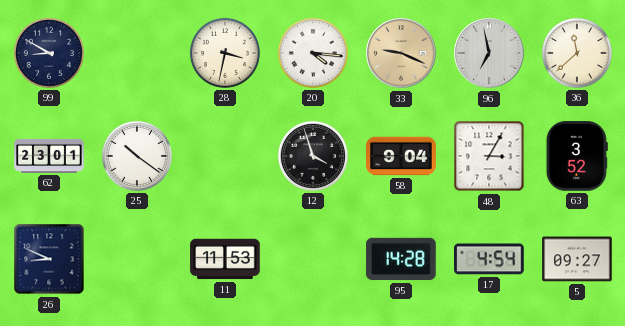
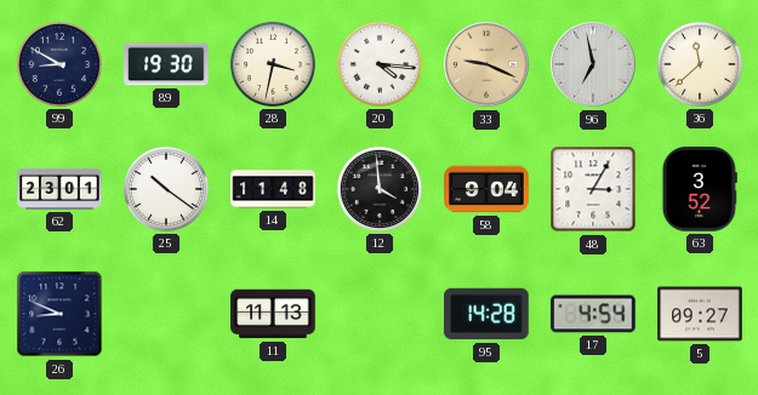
89: none -> 19:30 (166, 64)
14: none -> 11:48 (273, 189)
12: 3:57 -> 3:59 (380, 189)
11: 11:53 -> 11:13 (273, 314)
